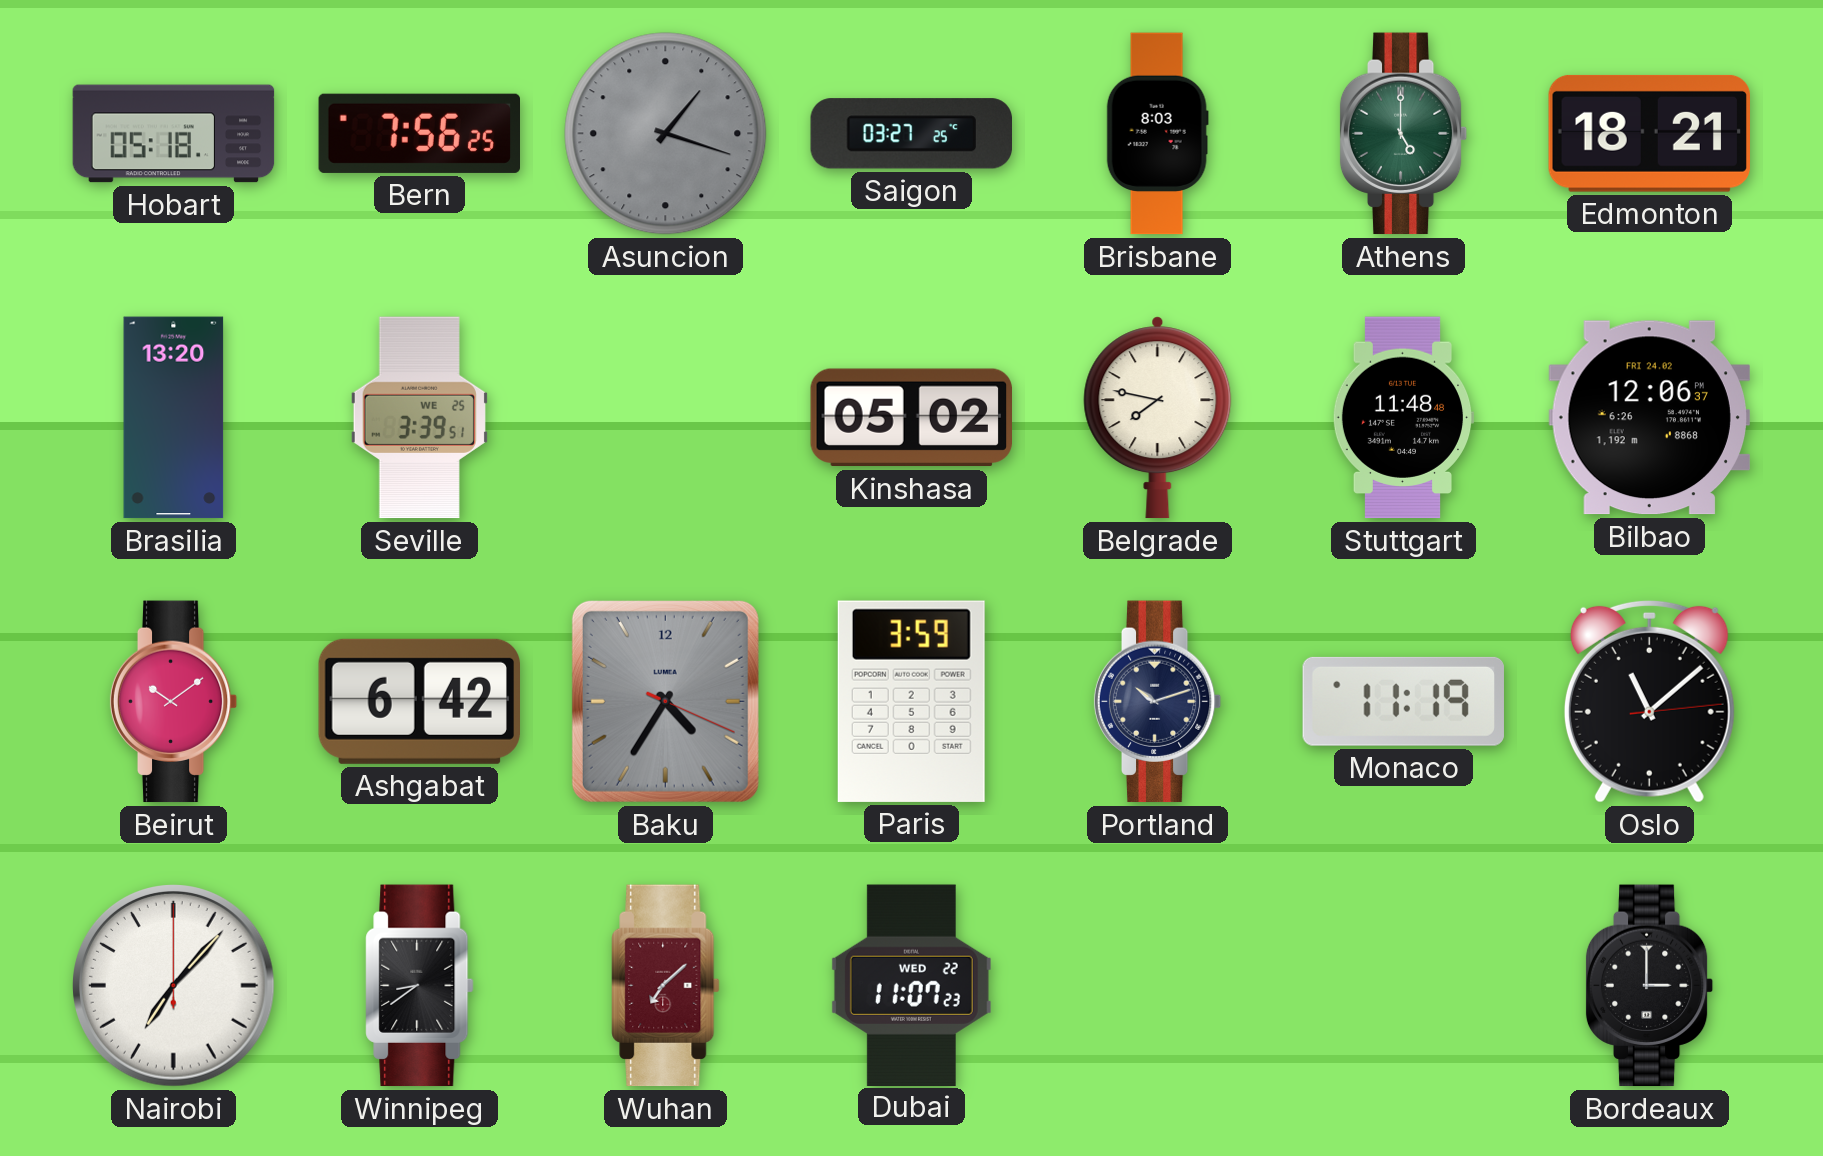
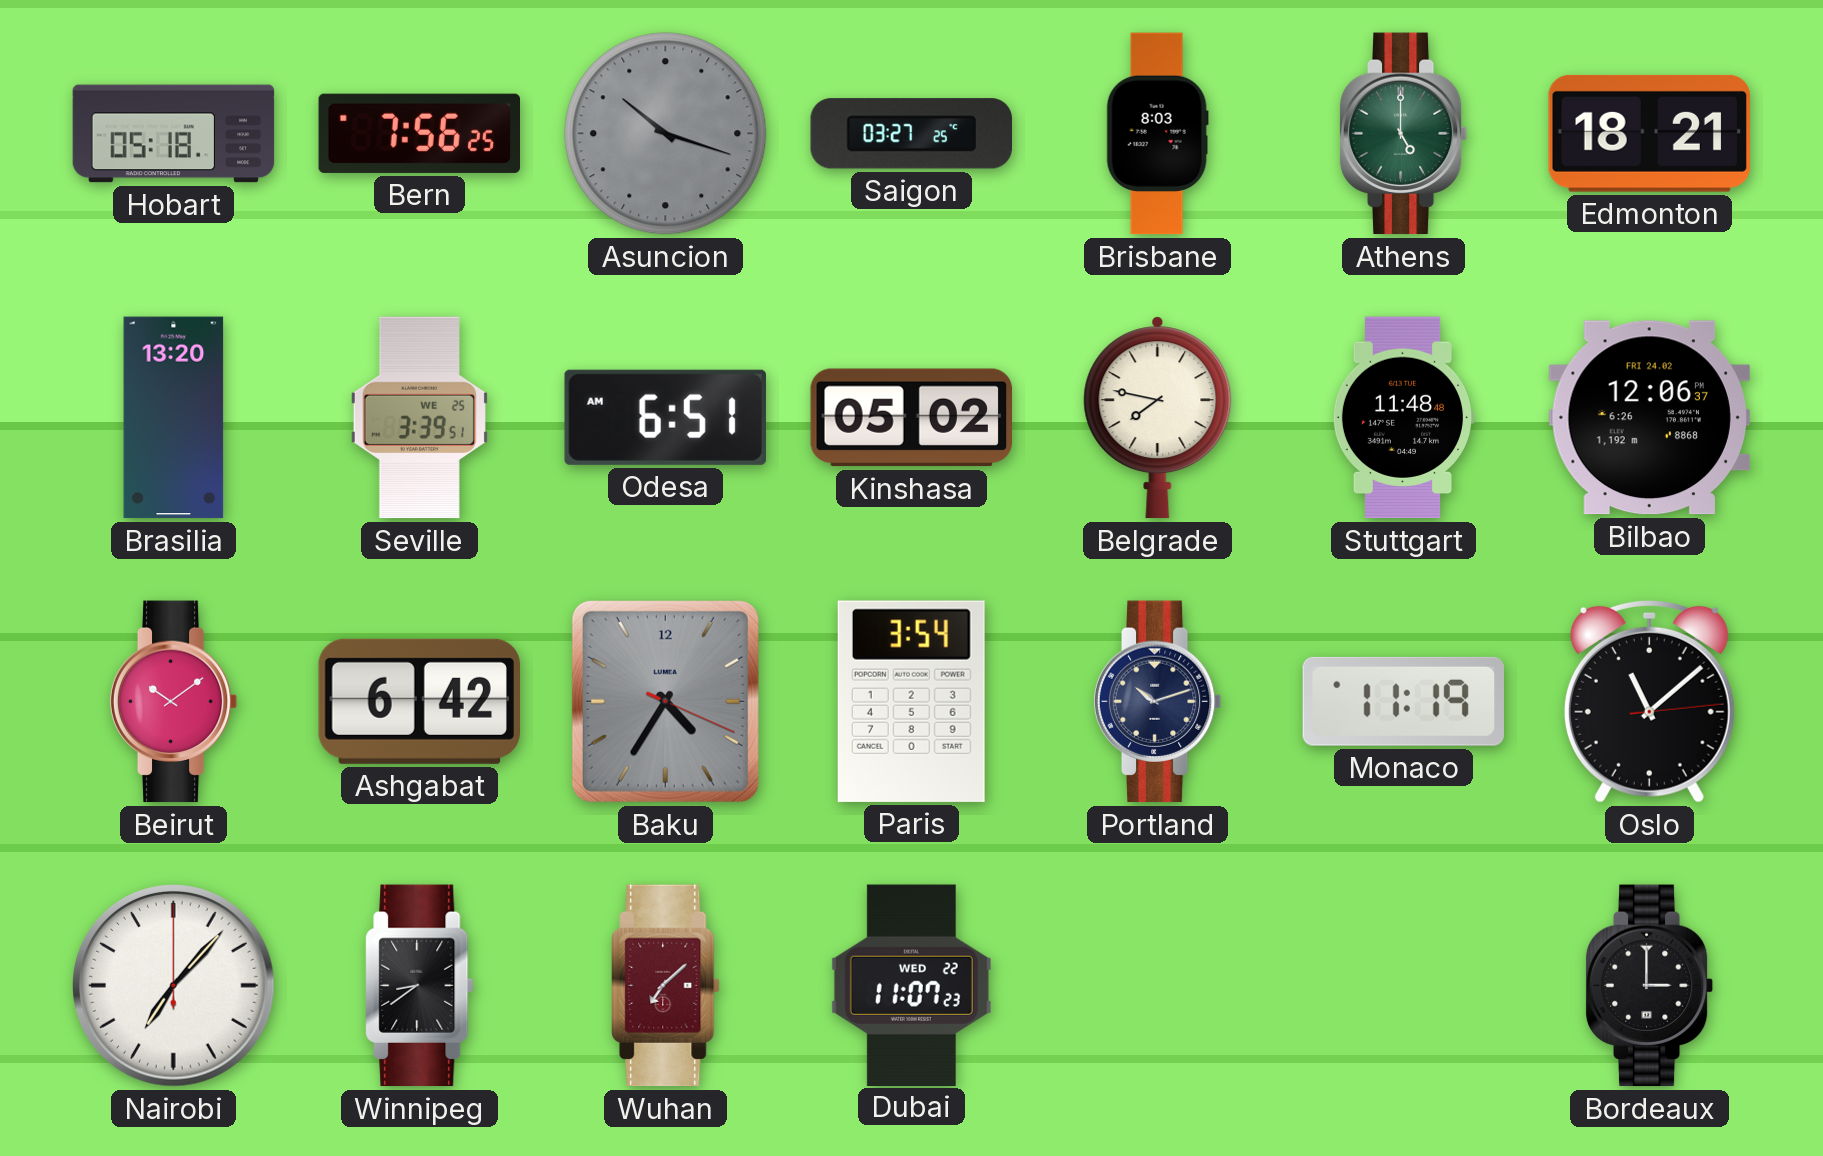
Asuncion: 1:18 -> 10:18 (666, 134)
Odesa: none -> 6:51 (665, 417)
Paris: 3:59 -> 3:54 (911, 701)
